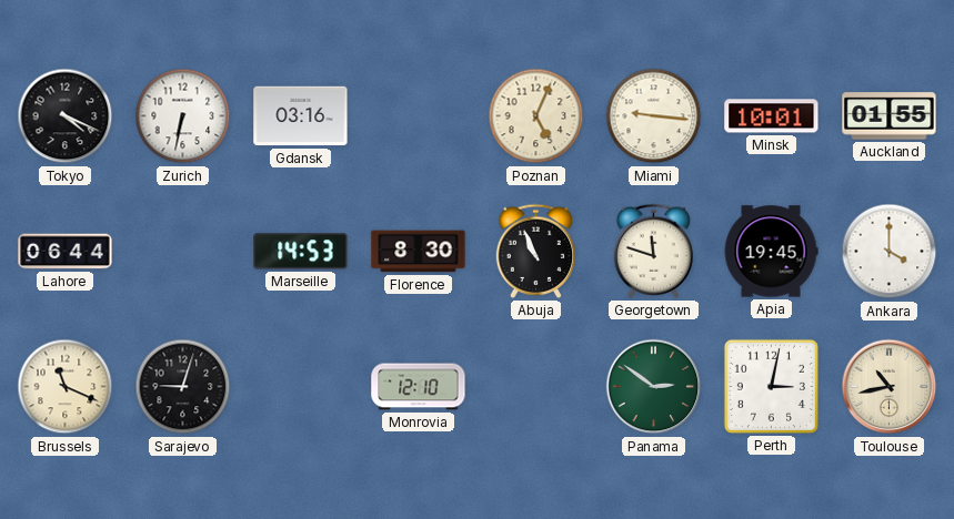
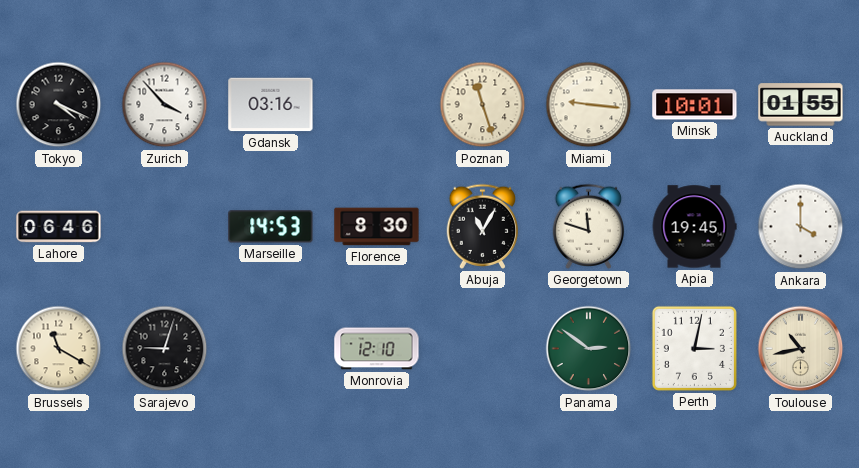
Zurich: 6:32 -> 3:53 (165, 105)
Poznan: 5:04 -> 11:27 (483, 105)
Lahore: 06:44 -> 06:46 (59, 227)
Abuja: 10:56 -> 11:05 (483, 226)
Brussels: 11:19 -> 11:20 (59, 349)
